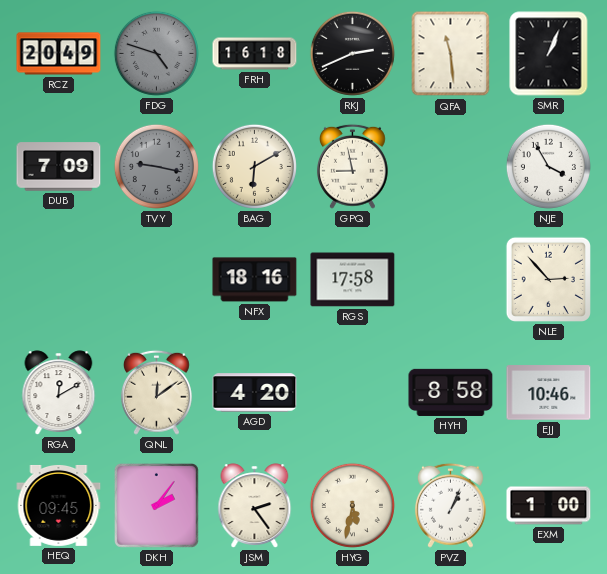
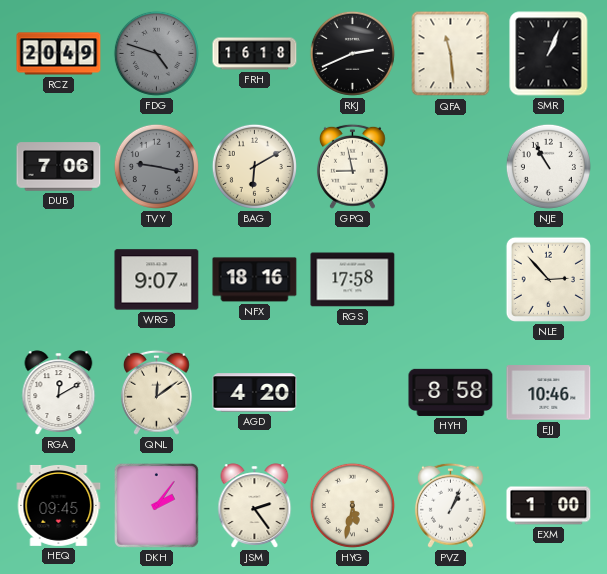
DUB: 7:09 -> 7:06 (59, 167)
NJE: 3:55 -> 10:55 (548, 166)
WRG: none -> 9:07 (157, 280)
